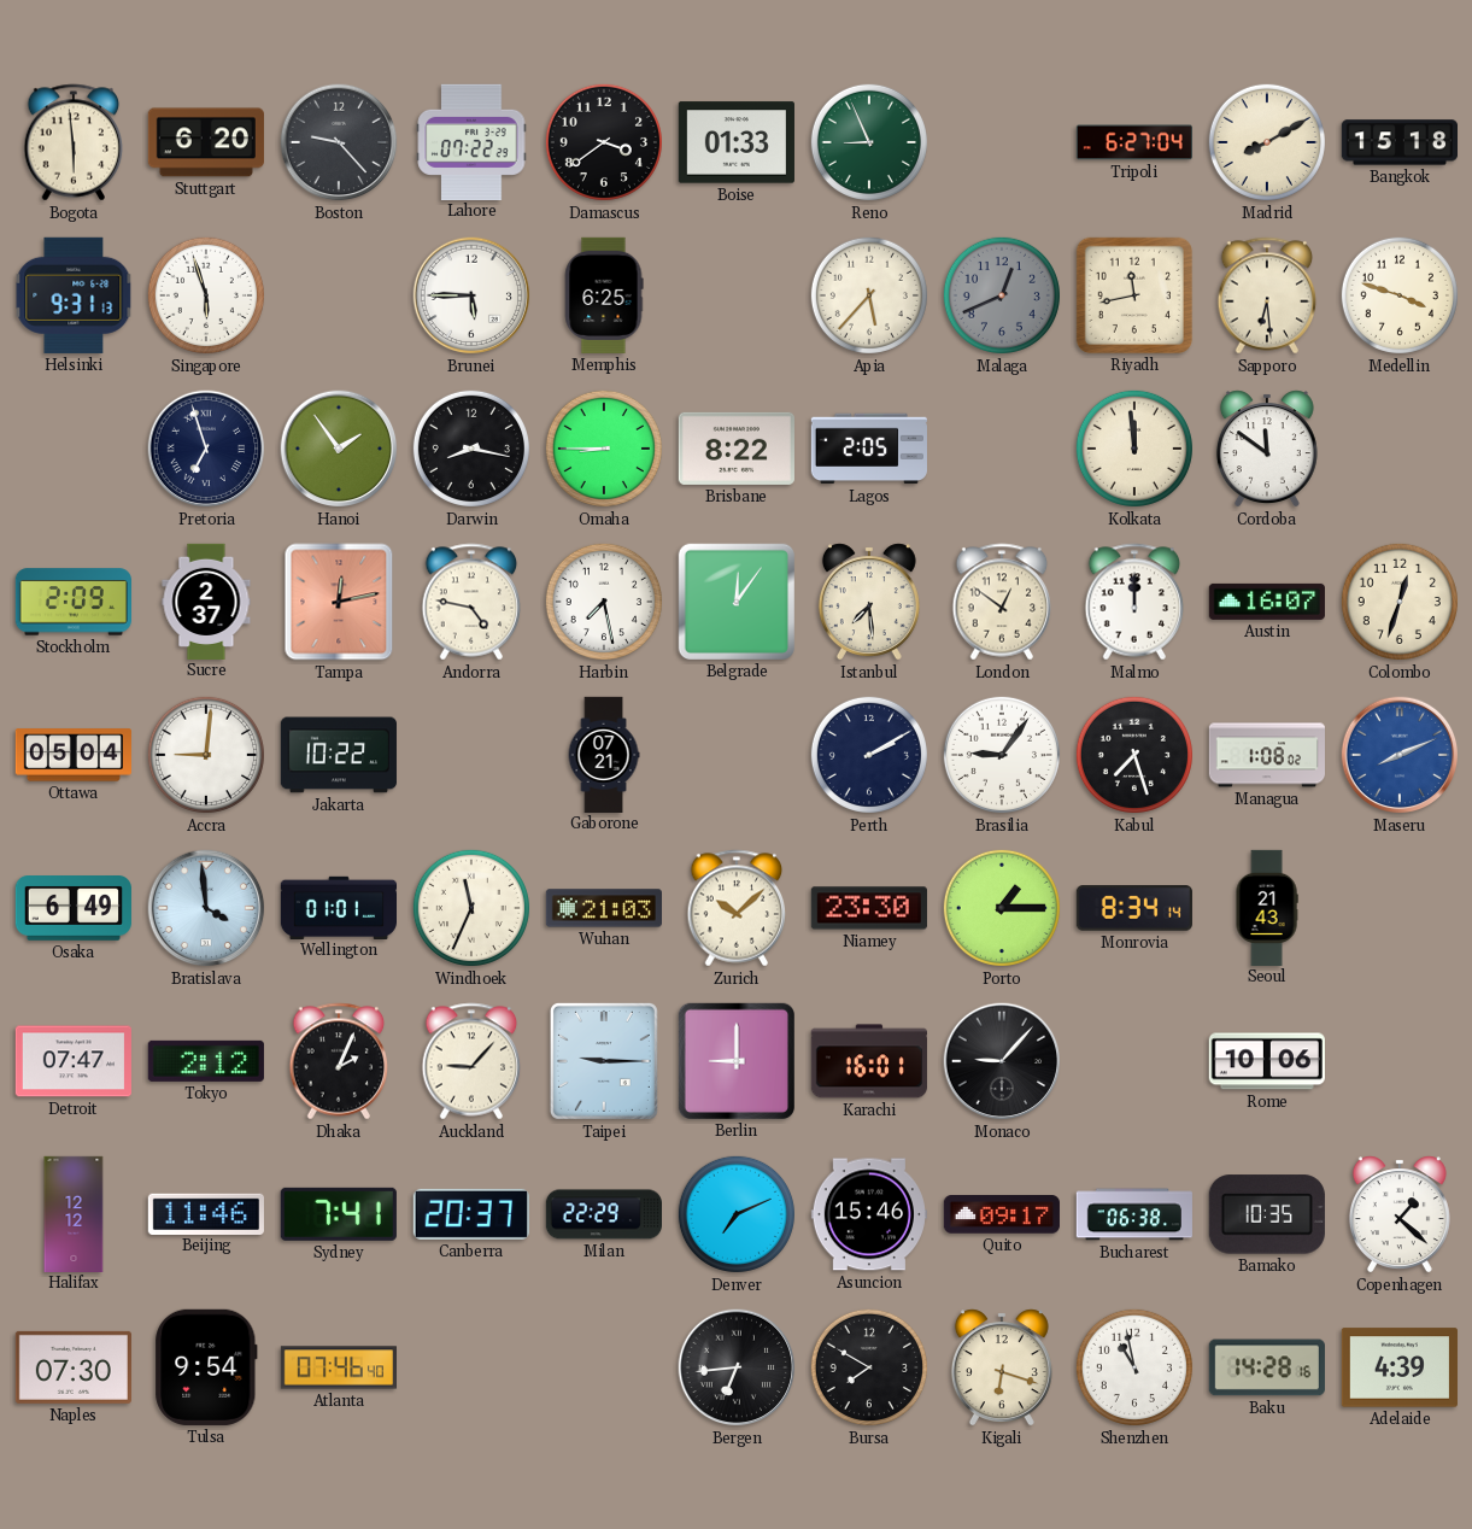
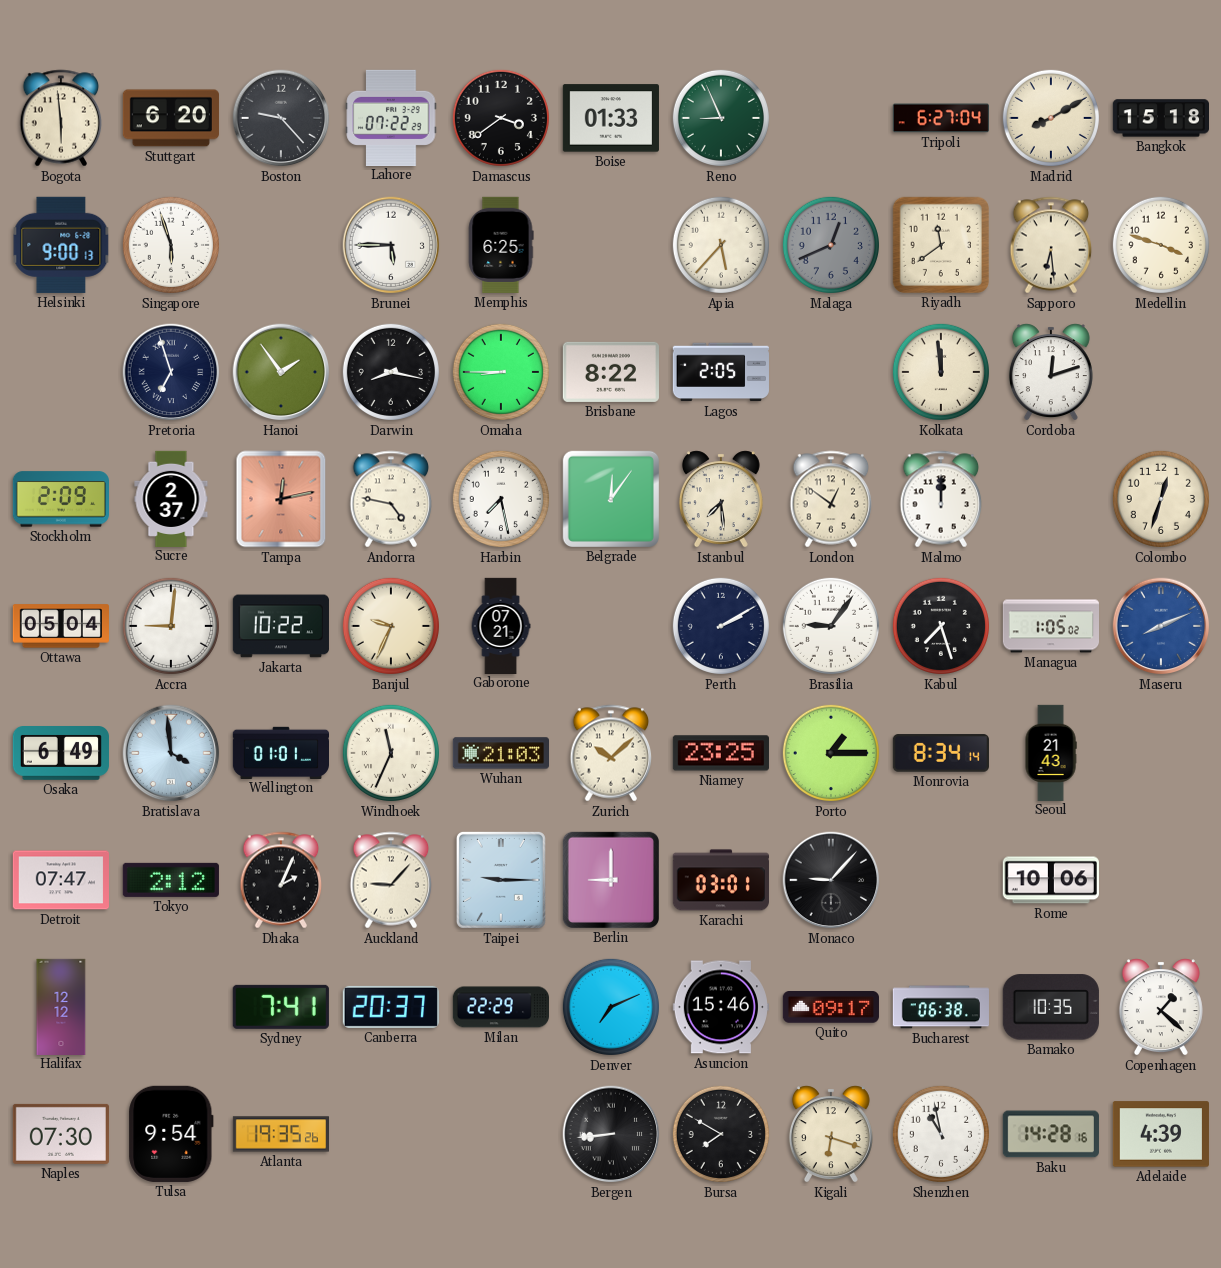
Helsinki: 9:31 -> 9:00 (61, 245)
Riyadh: 11:43 -> 11:39 (941, 245)
Cordoba: 11:51 -> 12:12 (1051, 372)
Austin: 16:07 -> none (1267, 602)
Banjul: none -> 9:34 (391, 626)
Managua: 1:08 -> 1:05 (1050, 626)
Niamey: 23:30 -> 23:25 (721, 753)
Karachi: 16:01 -> 03:01 (721, 880)
Beijing: 11:46 -> none (206, 1213)
Atlanta: 07:46 -> 19:35 (280, 1134)
Bergen: 6:44 -> 8:44 (611, 1134)
